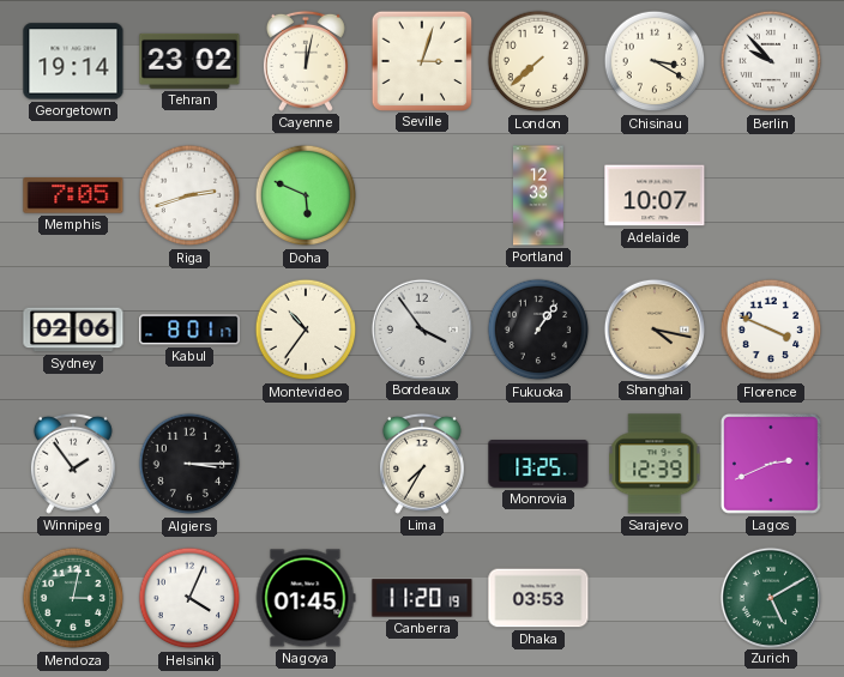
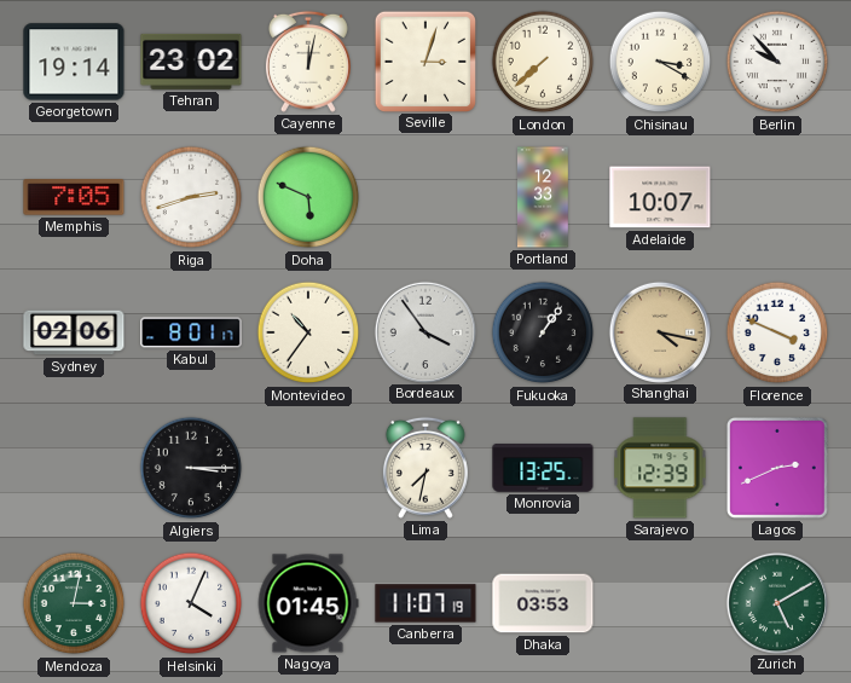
Winnipeg: 1:54 -> none (73, 464)
Lima: 7:35 -> 7:32 (425, 468)
Canberra: 11:20 -> 11:07 (425, 603)
